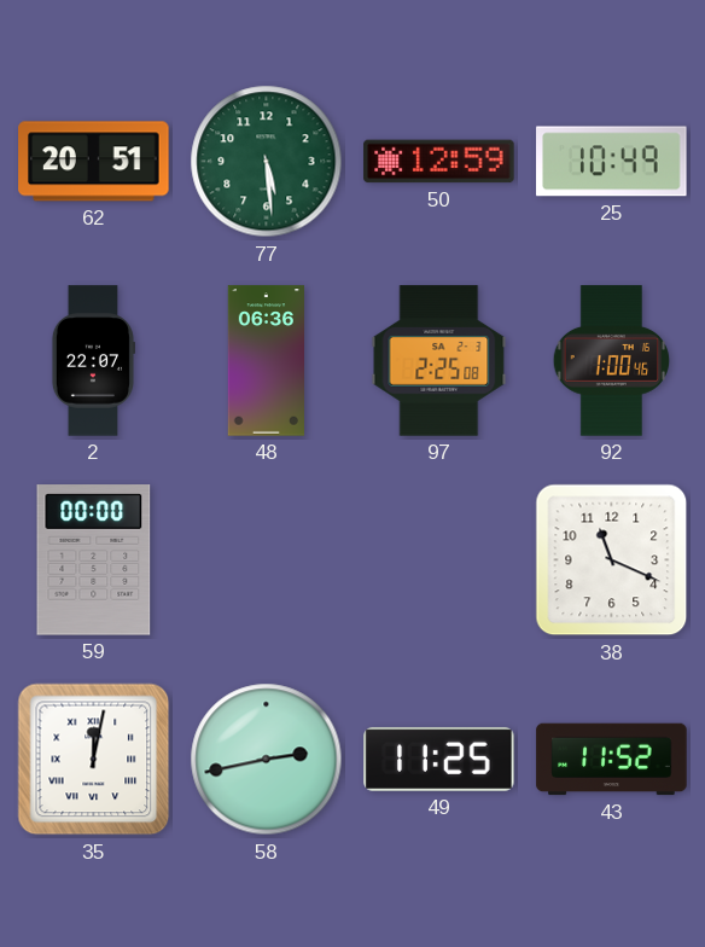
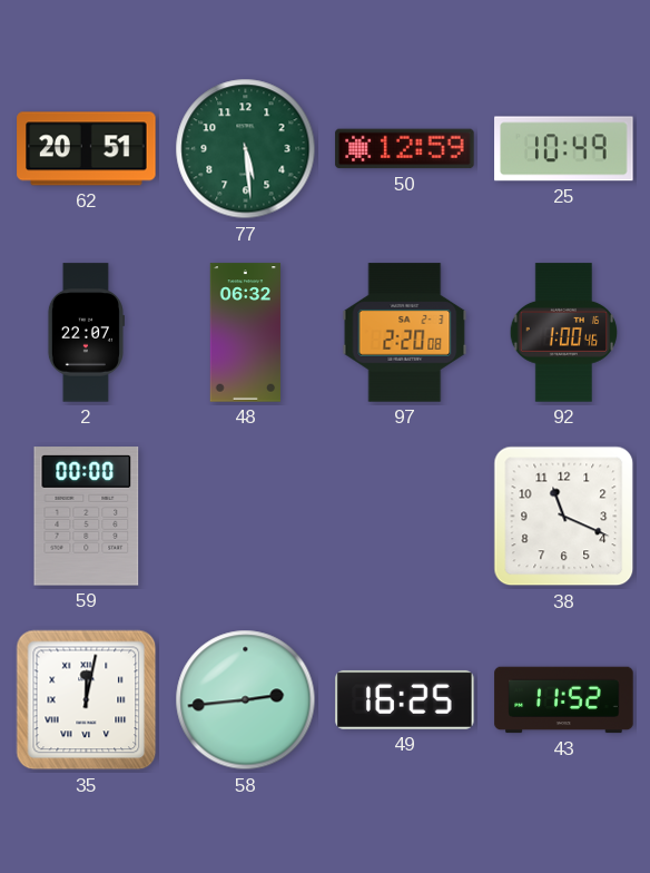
48: 06:36 -> 06:32 (246, 333)
97: 2:25 -> 2:20 (405, 333)
58: 2:43 -> 2:44 (246, 700)
49: 11:25 -> 16:25 (405, 699)
